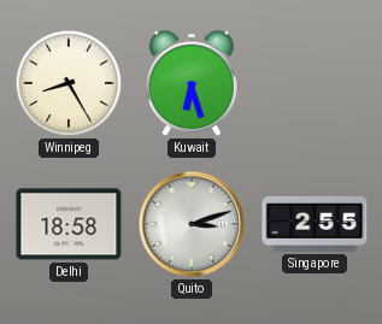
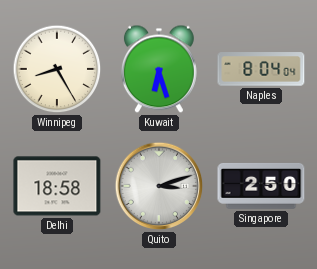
Naples: none -> 8:04 (261, 69)
Singapore: 2:55 -> 2:50 (261, 186)
